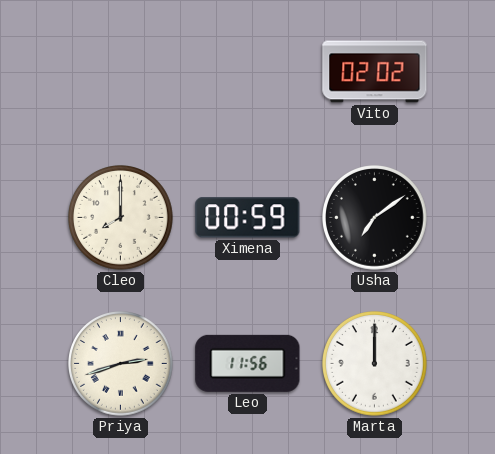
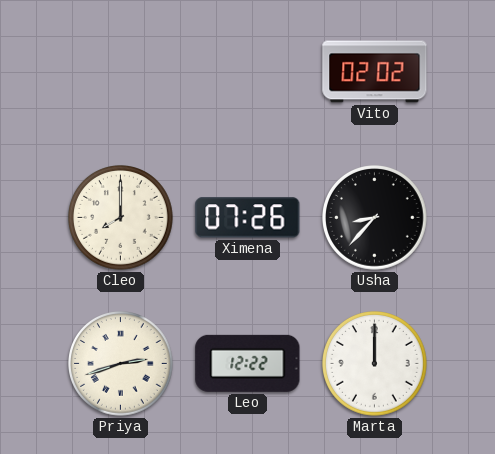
Ximena: 00:59 -> 07:26 (248, 218)
Usha: 7:09 -> 8:37 (375, 218)
Leo: 11:56 -> 12:22 (248, 363)
